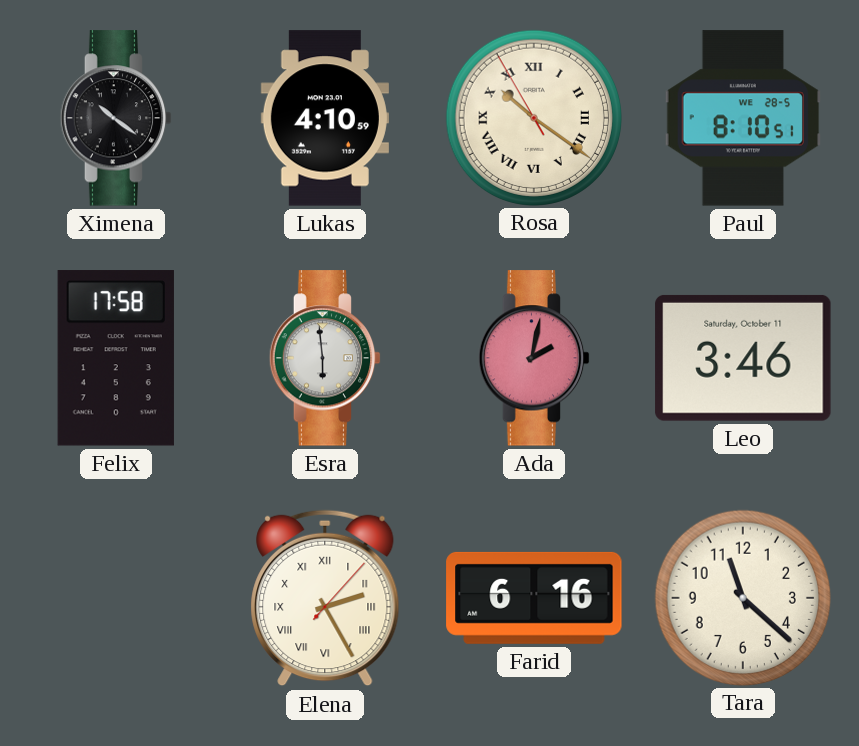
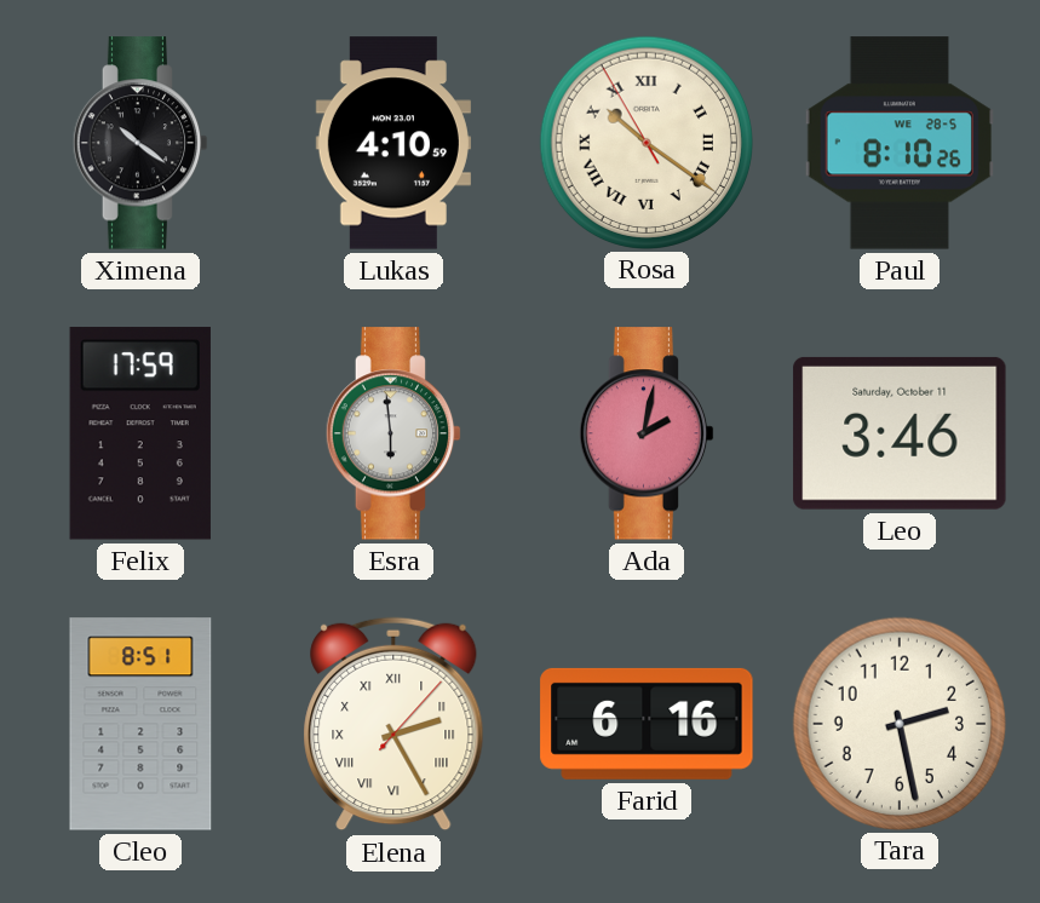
Paul: 8:10:51 -> 8:10:26 (898, 143)
Felix: 17:58 -> 17:59 (140, 433)
Cleo: none -> 8:51 (140, 724)
Tara: 11:22 -> 2:28 (898, 723)
